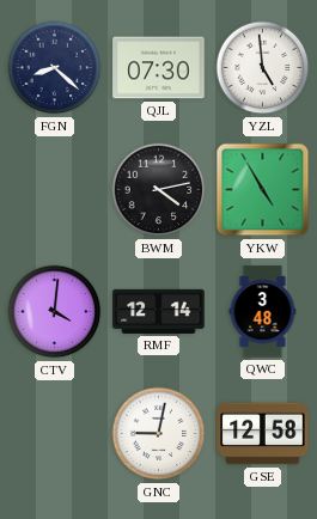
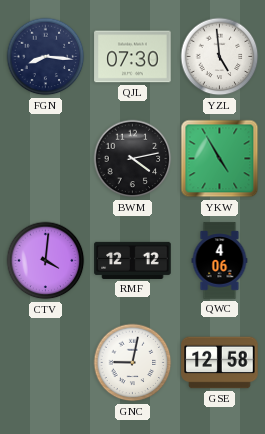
FGN: 8:22 -> 8:16 (46, 57)
RMF: 12:14 -> 12:12 (133, 260)
QWC: 3:48 -> 4:06 (220, 261)
